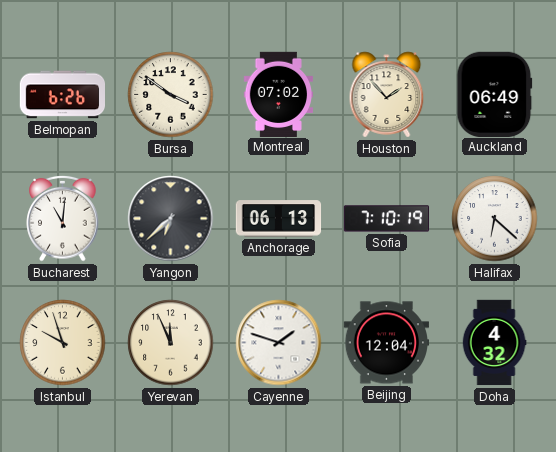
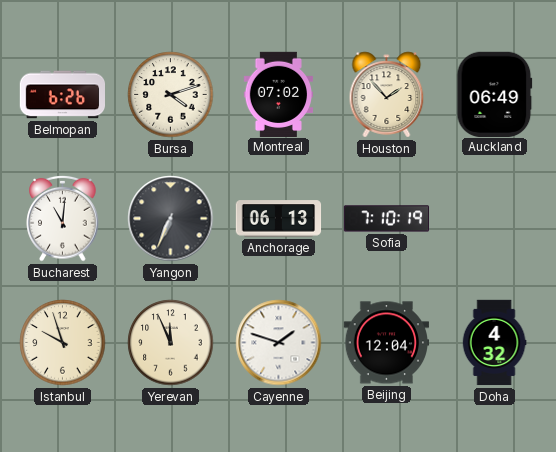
Bursa: 3:51 -> 4:12 (171, 95)
Yangon: 6:38 -> 6:34 (171, 219)
Halifax: 6:22 -> none (495, 219)
